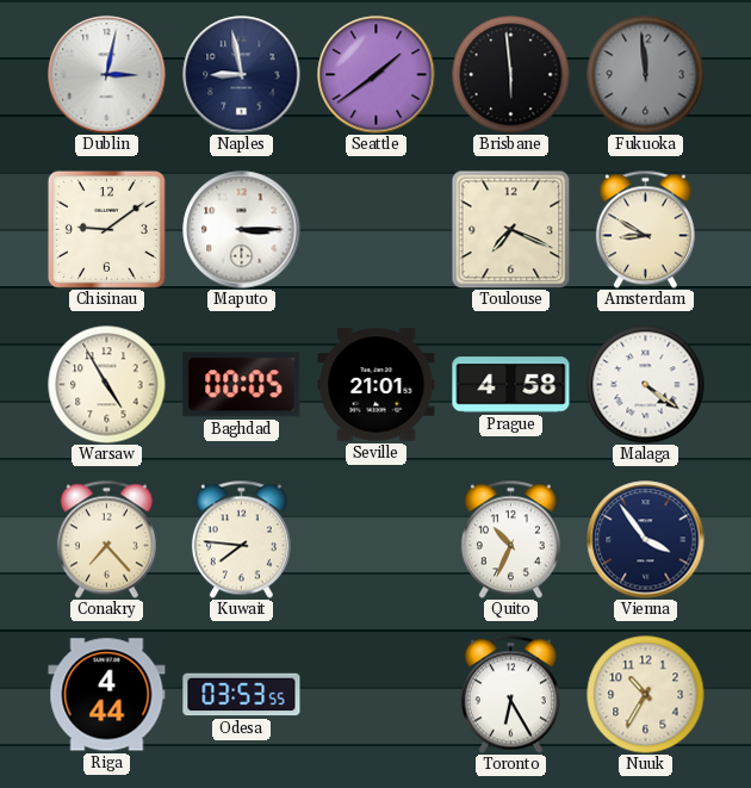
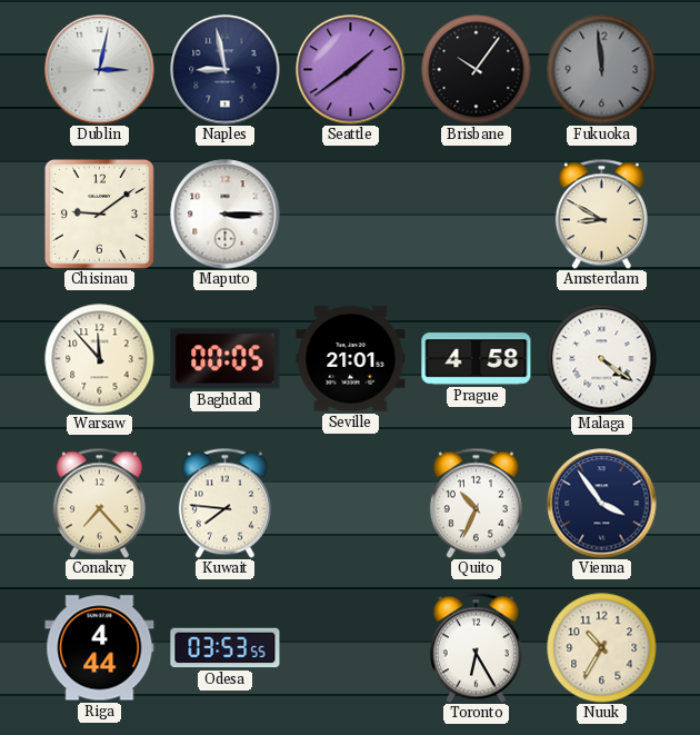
Brisbane: 5:59 -> 10:06 (477, 70)
Toulouse: 7:19 -> none (510, 229)
Warsaw: 4:55 -> 11:53 (100, 359)
